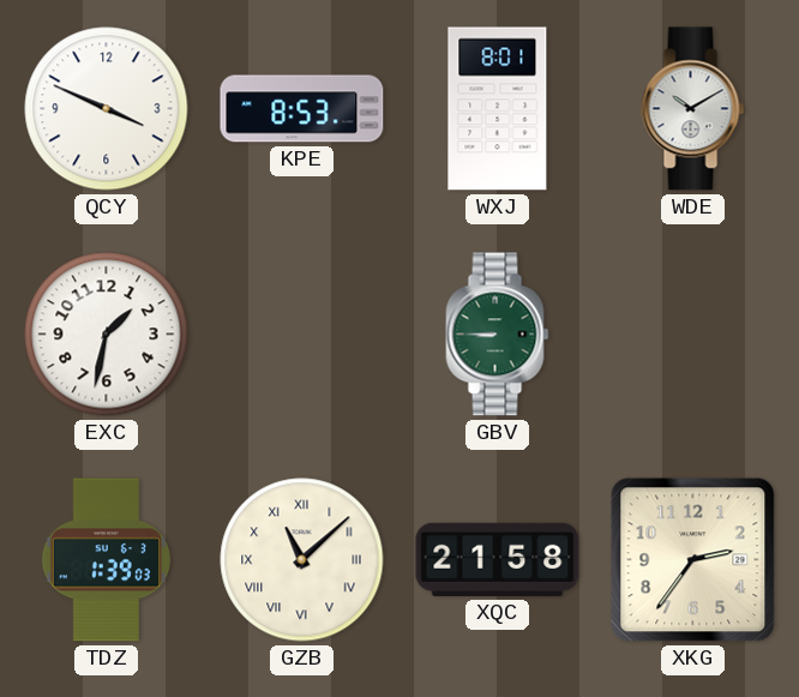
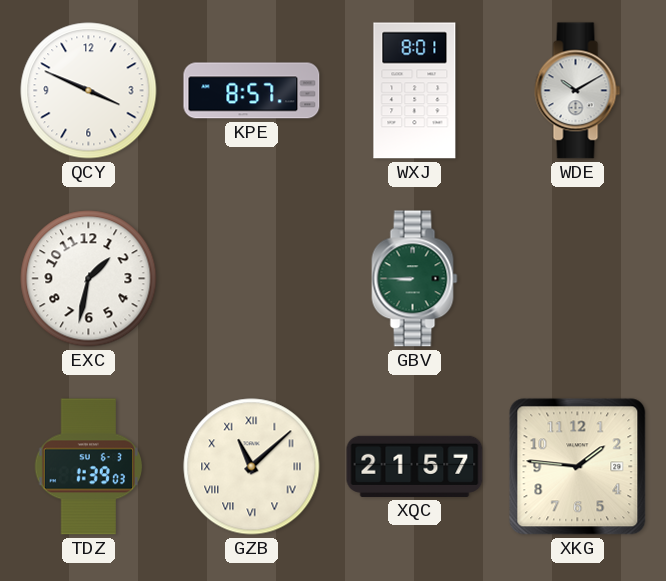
KPE: 8:53 -> 8:57 (252, 91)
XQC: 21:58 -> 21:57 (415, 466)
XKG: 2:36 -> 1:46 (578, 467)
